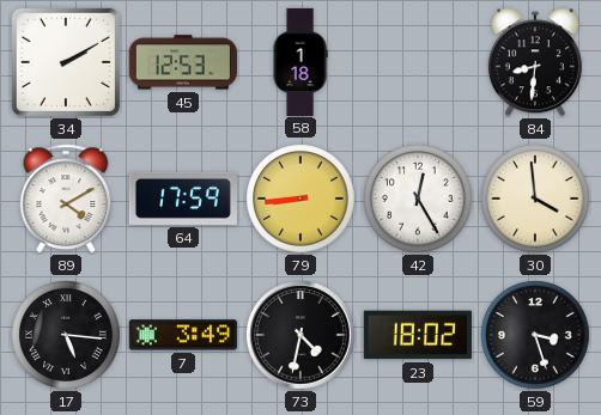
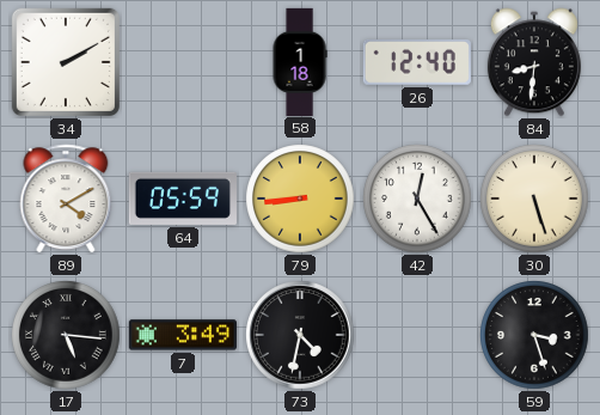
45: 12:53 -> none (183, 62)
26: none -> 12:40 (417, 62)
64: 17:59 -> 05:59 (183, 199)
30: 3:59 -> 5:27 (534, 199)
23: 18:02 -> none (418, 335)
